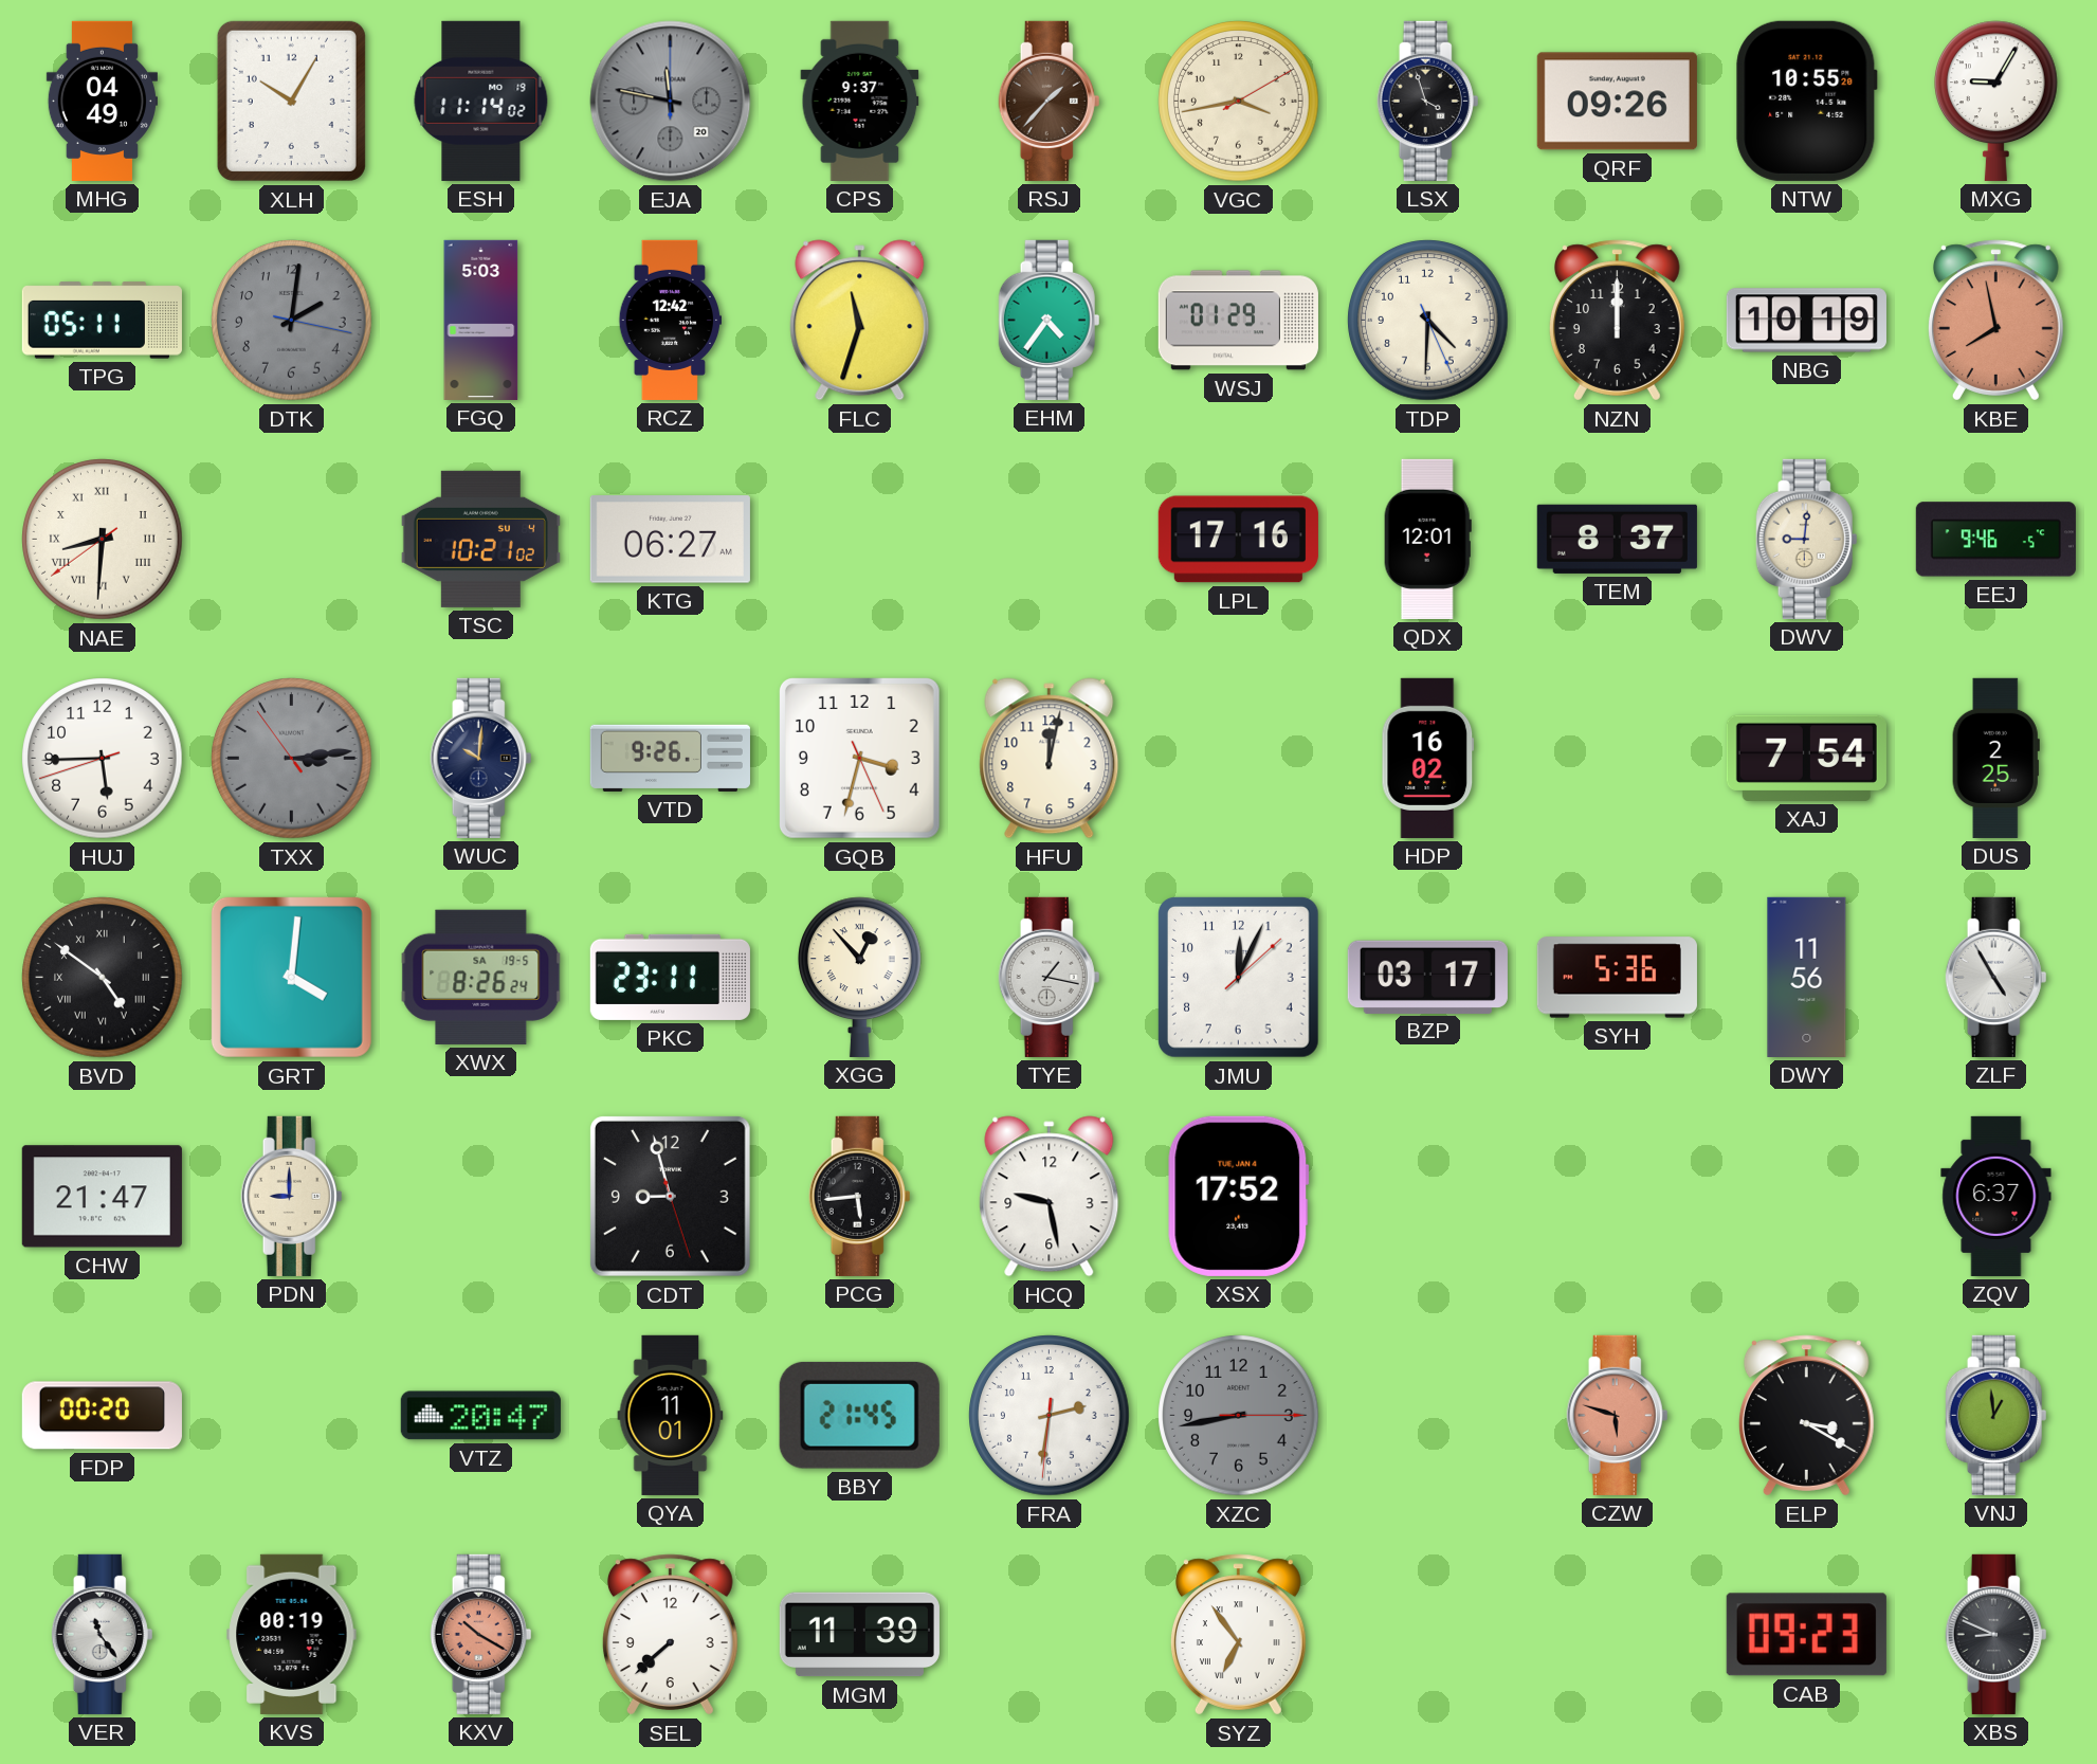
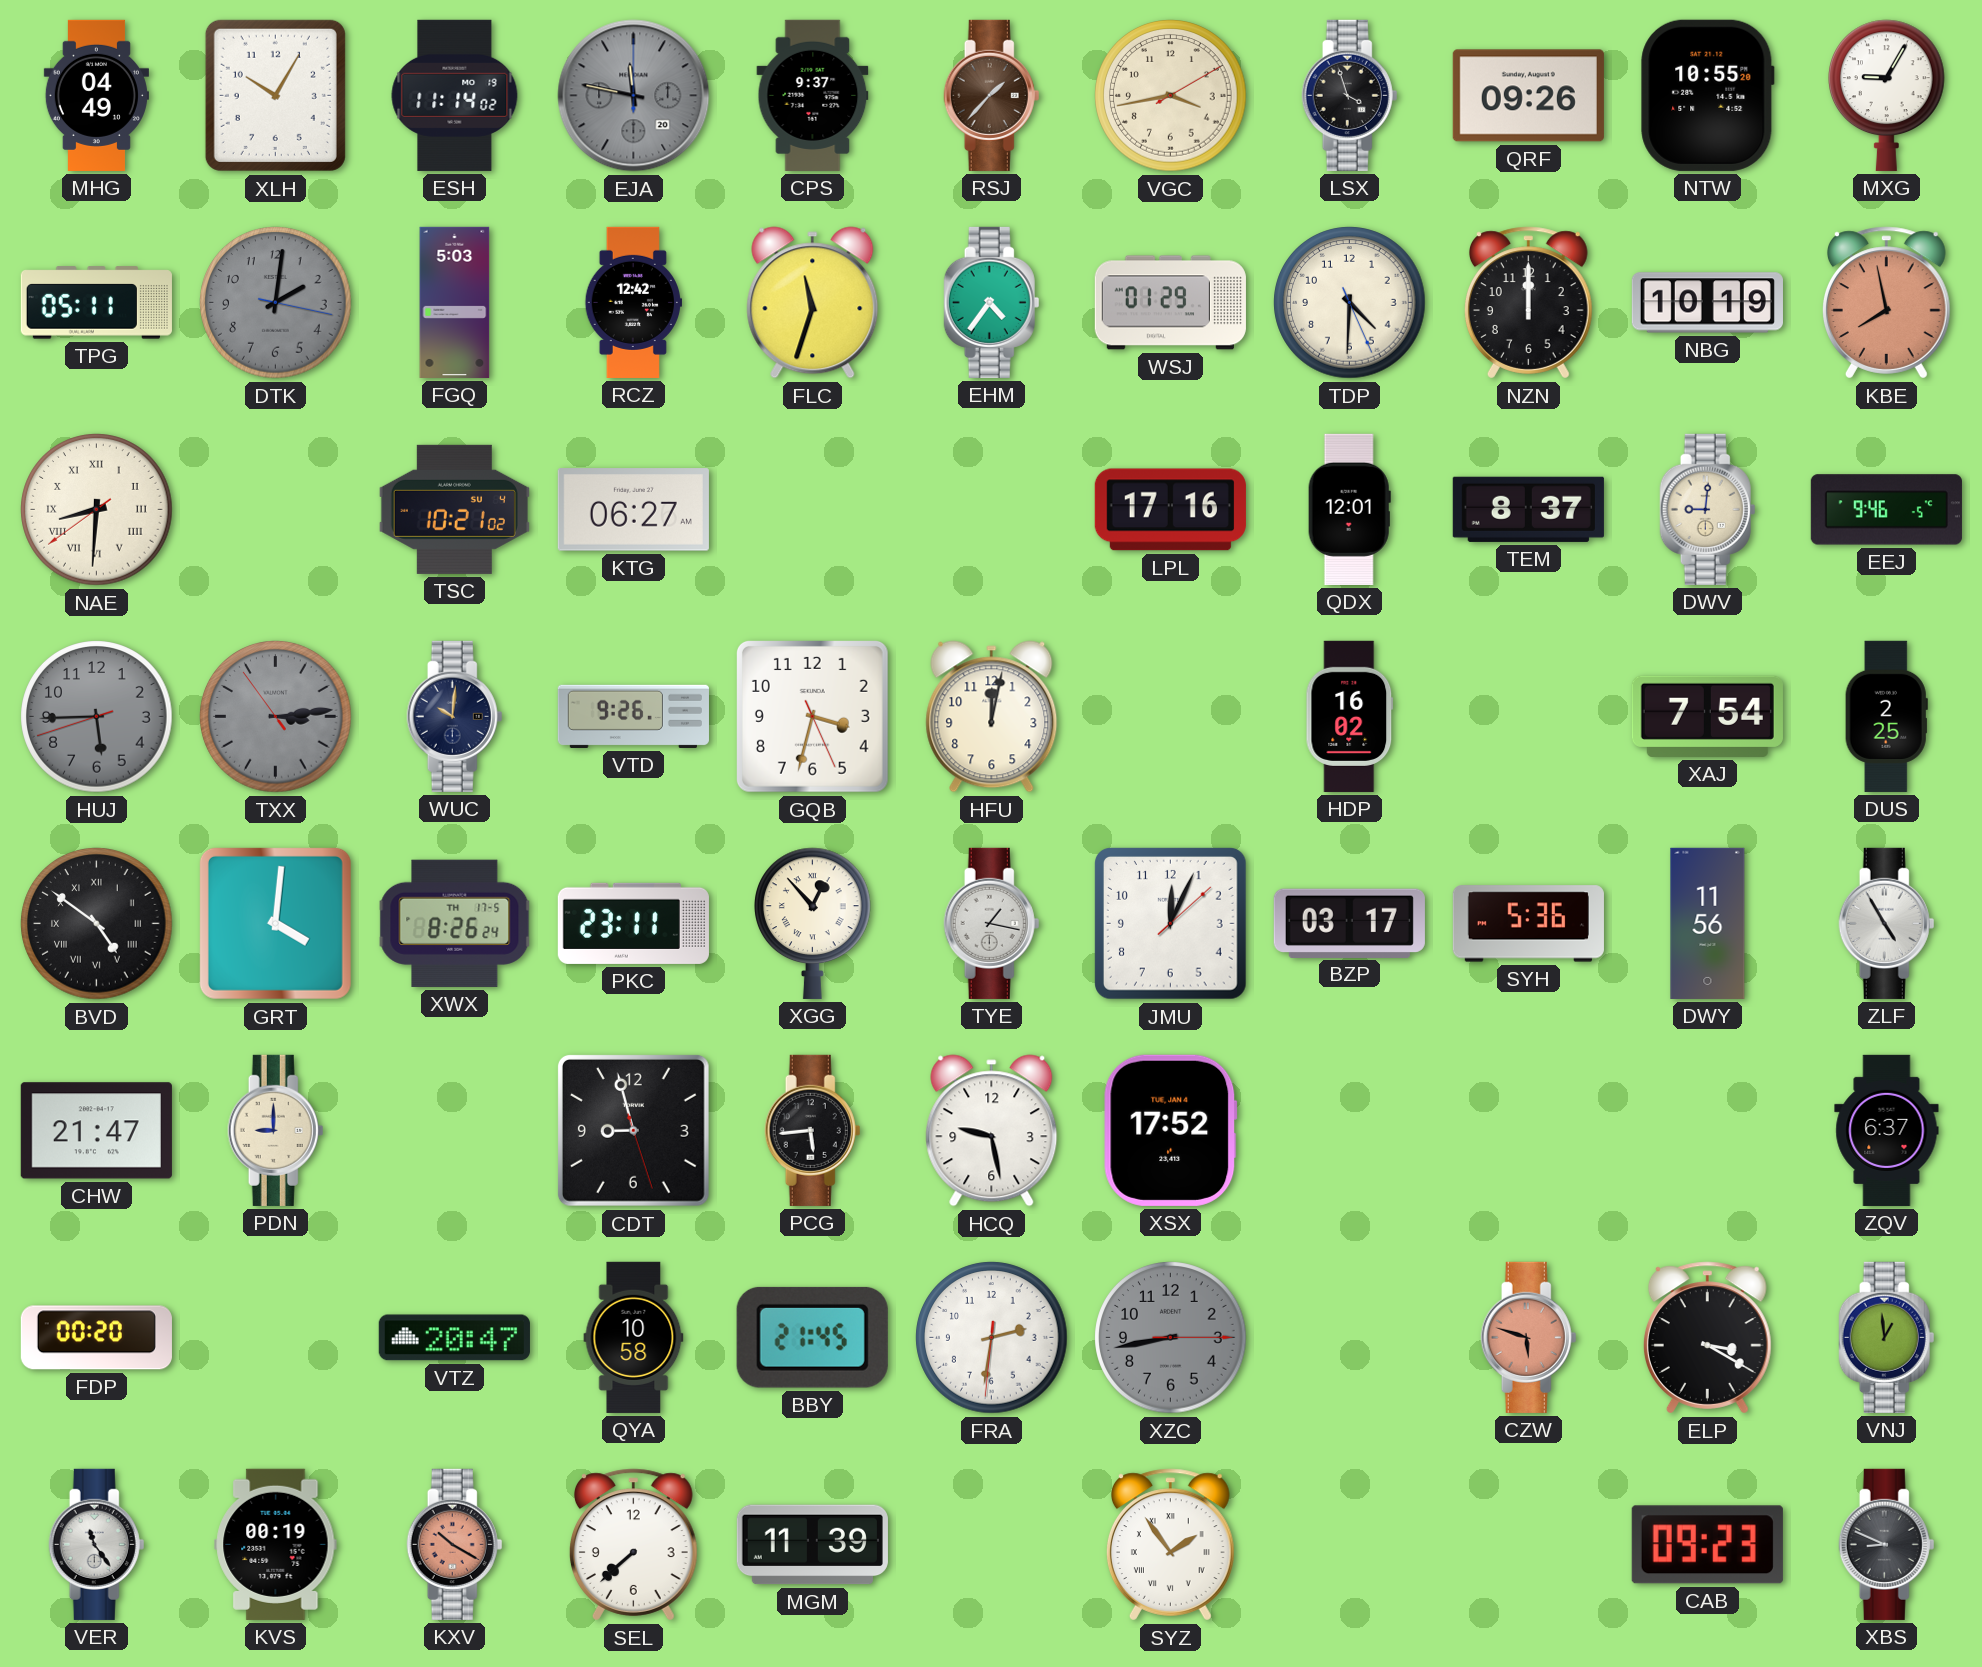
HUJ dial: white -> grey (97, 717)
XWX date: SA 19-5 -> TH 17-5 (455, 923)
QYA: 11:01 -> 10:58 (634, 1337)
SYZ: 6:54 -> 1:54 (1170, 1545)
